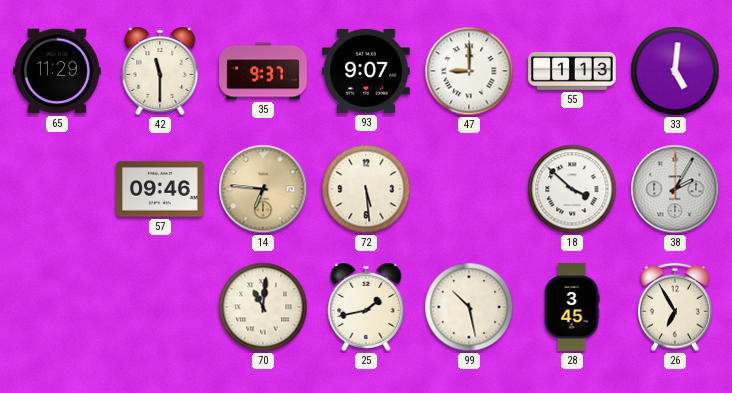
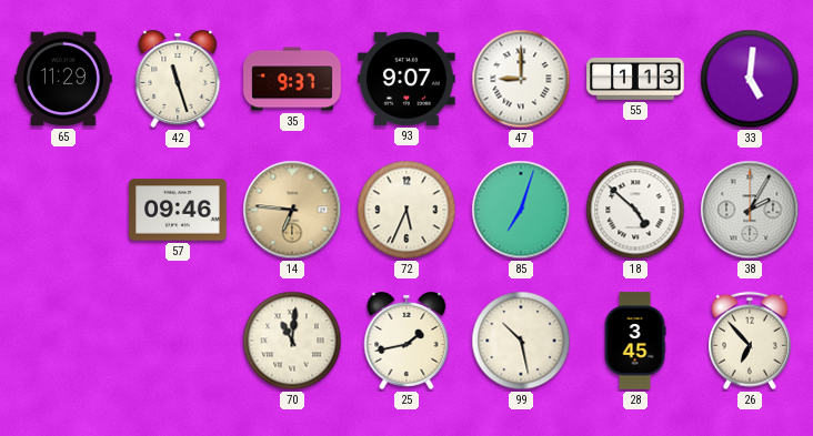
42: 11:30 -> 11:27 (178, 79)
72: 5:29 -> 5:34 (406, 210)
85: none -> 7:03 (521, 210)
18: 3:52 -> 4:52 (635, 210)
26: 6:55 -> 6:53 (751, 341)
